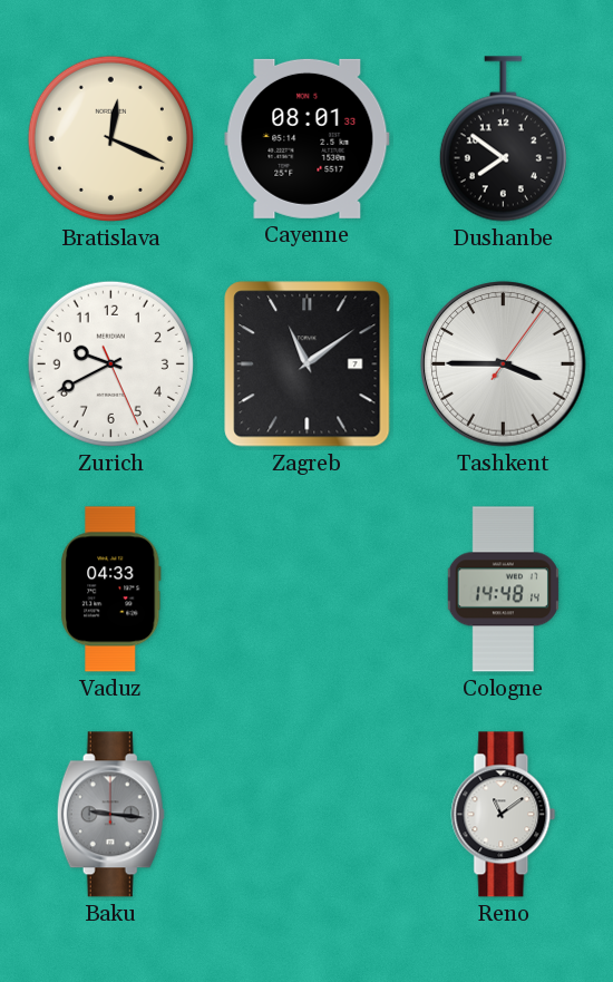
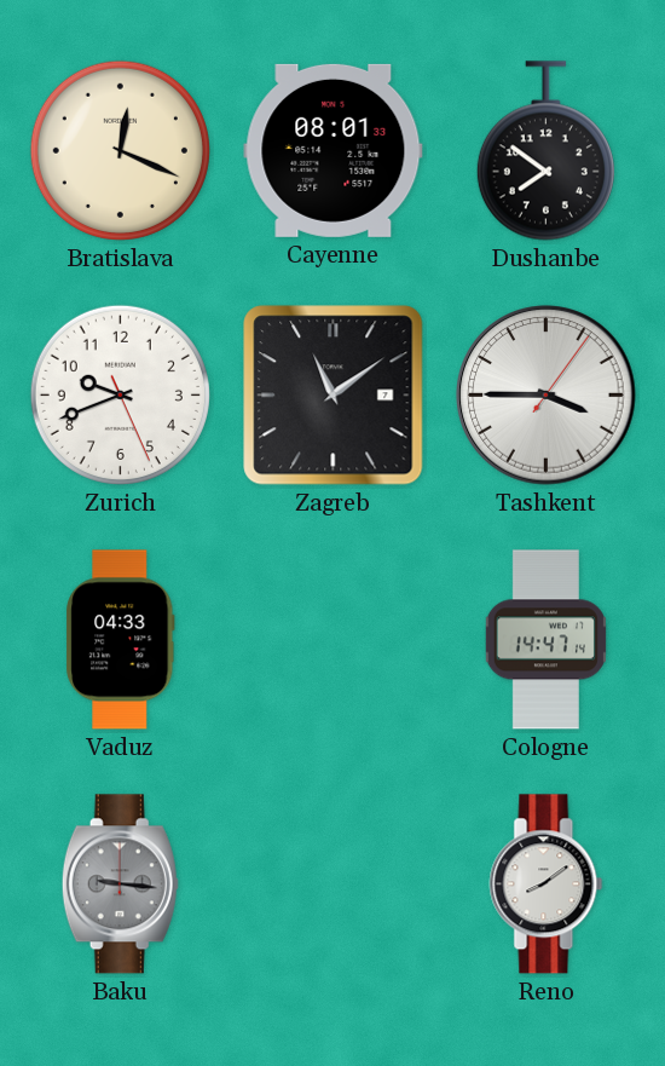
Zurich: 9:40 -> 9:41 (120, 394)
Cologne: 14:48 -> 14:47 (545, 640)
Reno: 11:09 -> 8:09 (547, 885)
